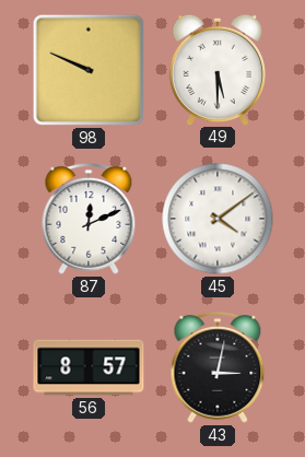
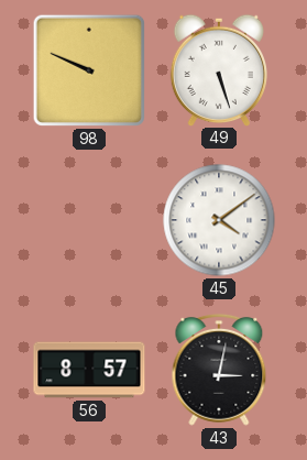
49: 5:30 -> 5:27 (219, 69)
87: 12:11 -> none (89, 219)
